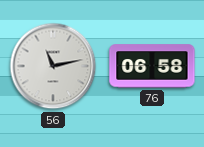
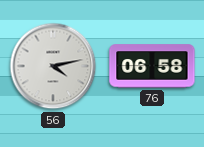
56: 11:13 -> 4:13 (53, 66)
